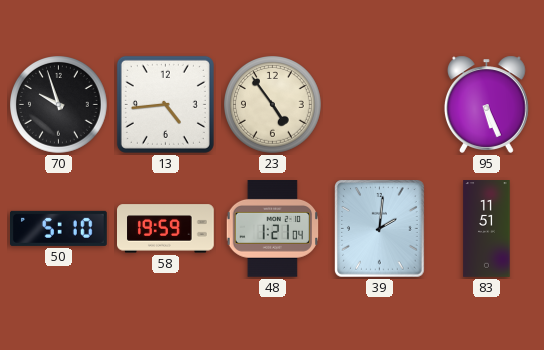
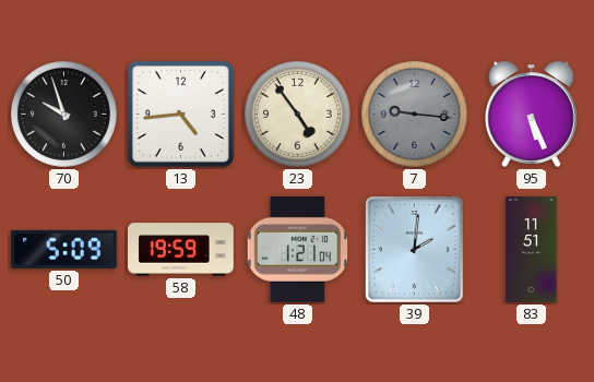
7: none -> 9:16 (415, 115)
50: 5:10 -> 5:09 (64, 249)
